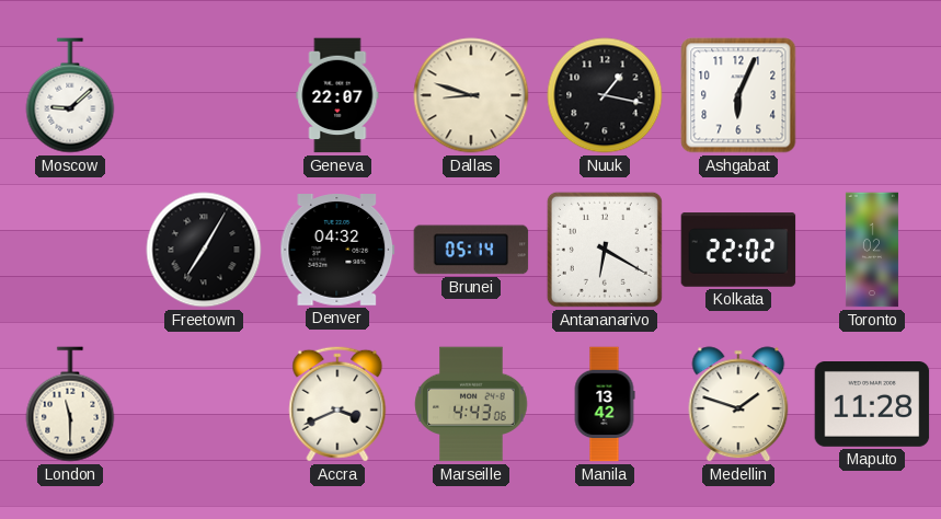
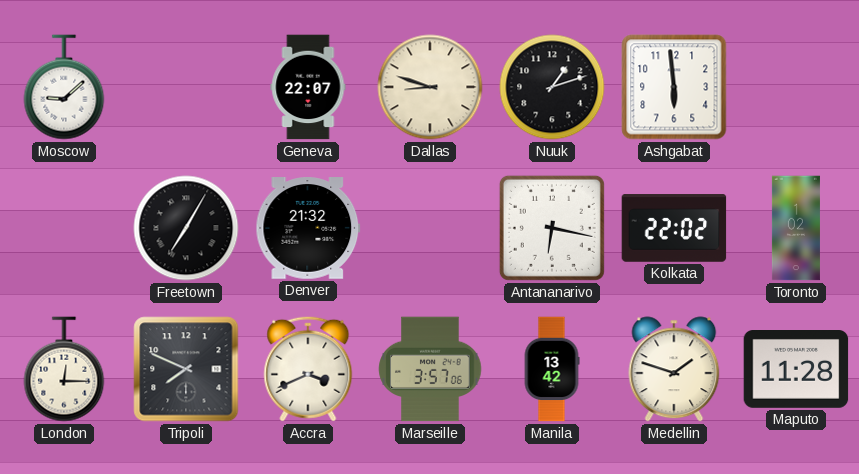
Nuuk: 1:17 -> 1:12 (552, 87)
Ashgabat: 6:04 -> 5:59 (674, 87)
Denver: 04:32 -> 21:32 (308, 229)
Brunei: 05:14 -> none (471, 250)
Antananarivo: 6:20 -> 6:17 (552, 228)
London: 11:30 -> 12:15 (64, 369)
Tripoli: none -> 7:49 (186, 369)
Marseille: 4:43 -> 3:57 (430, 369)
